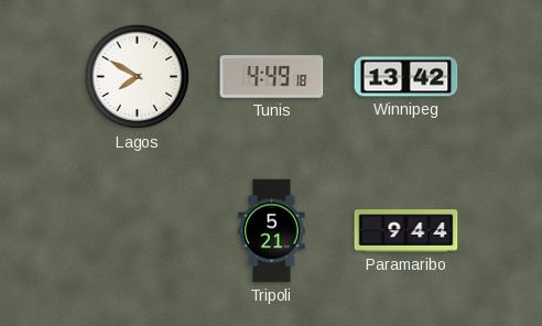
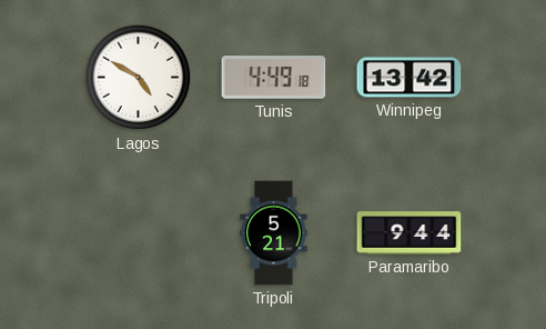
Lagos: 7:50 -> 4:50 (139, 78)
